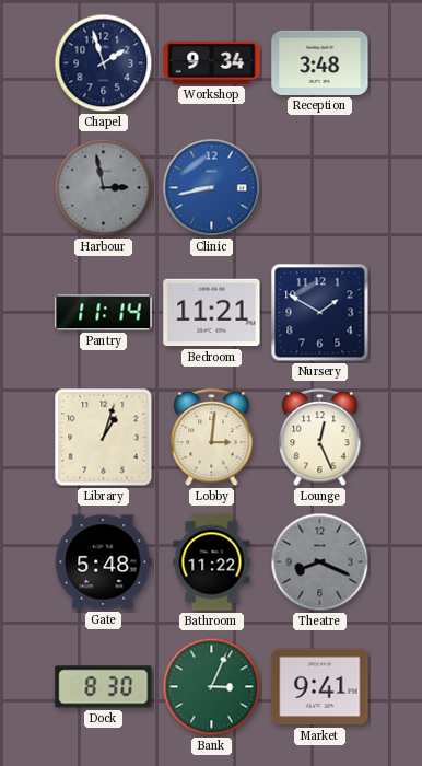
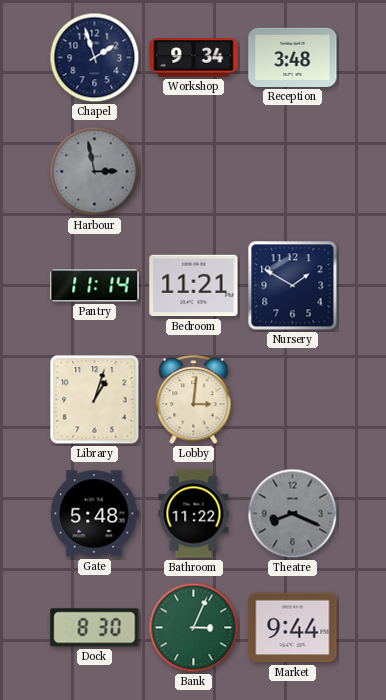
Clinic: 8:43 -> none (212, 188)
Lounge: 12:26 -> none (320, 439)
Market: 9:41 -> 9:44 (293, 628)
